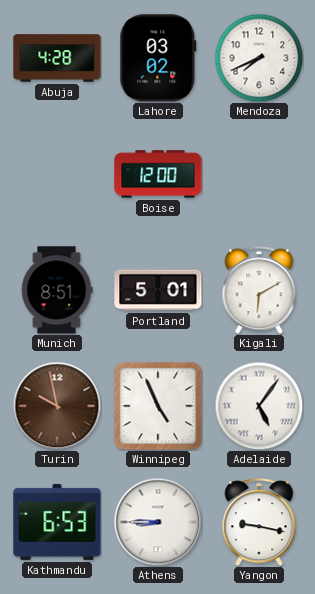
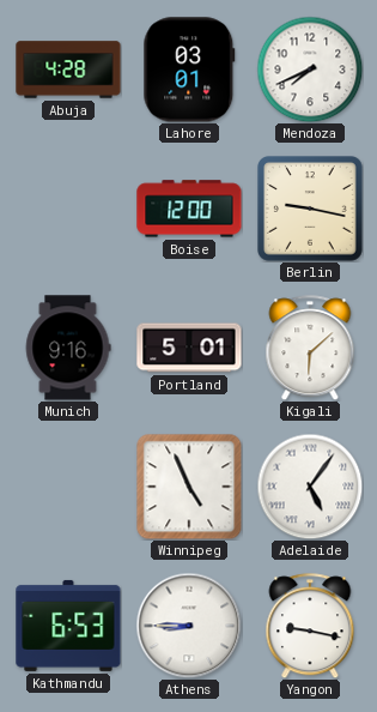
Lahore: 03:02 -> 03:01 (189, 70)
Berlin: none -> 9:17 (311, 210)
Munich: 8:51 -> 9:16 (68, 348)
Kigali: 6:10 -> 6:08 (310, 348)
Turin: 9:58 -> none (57, 406)
